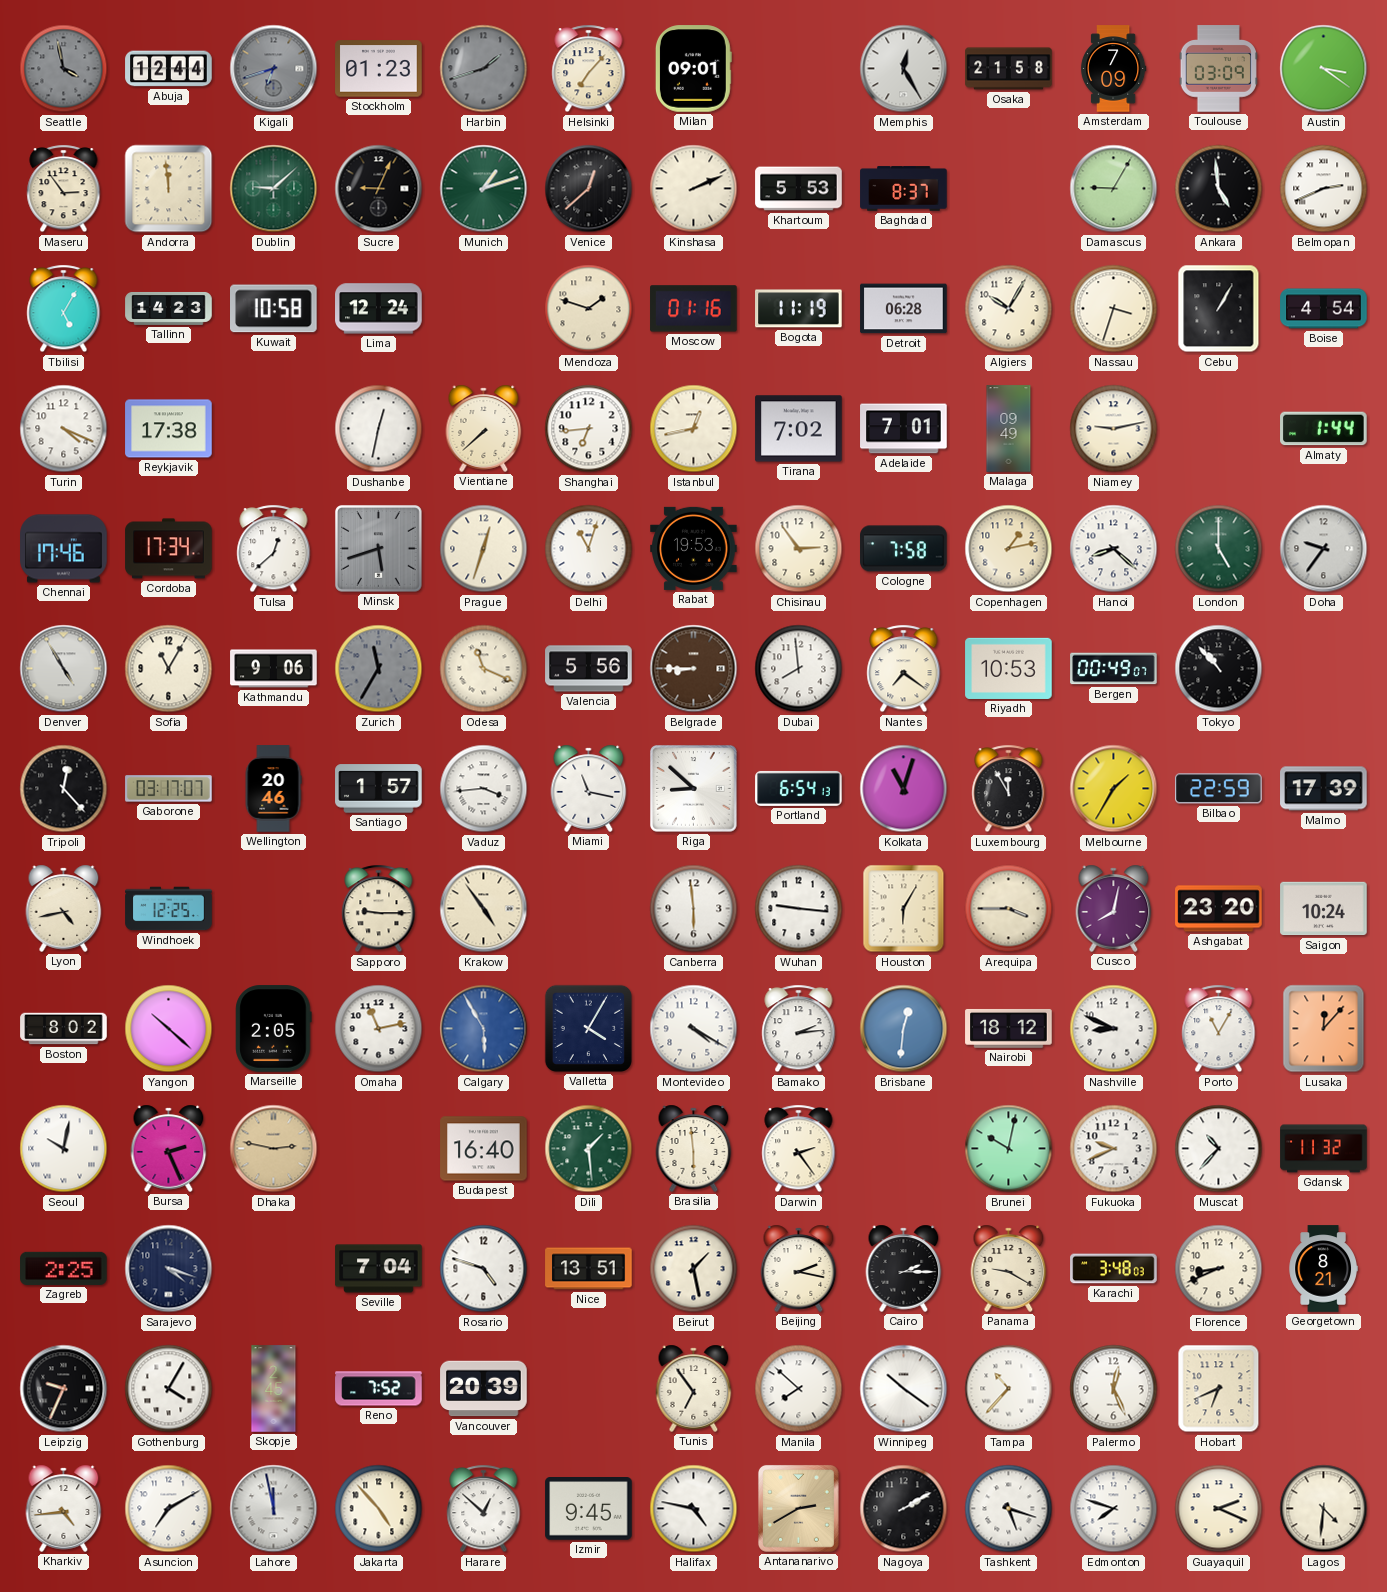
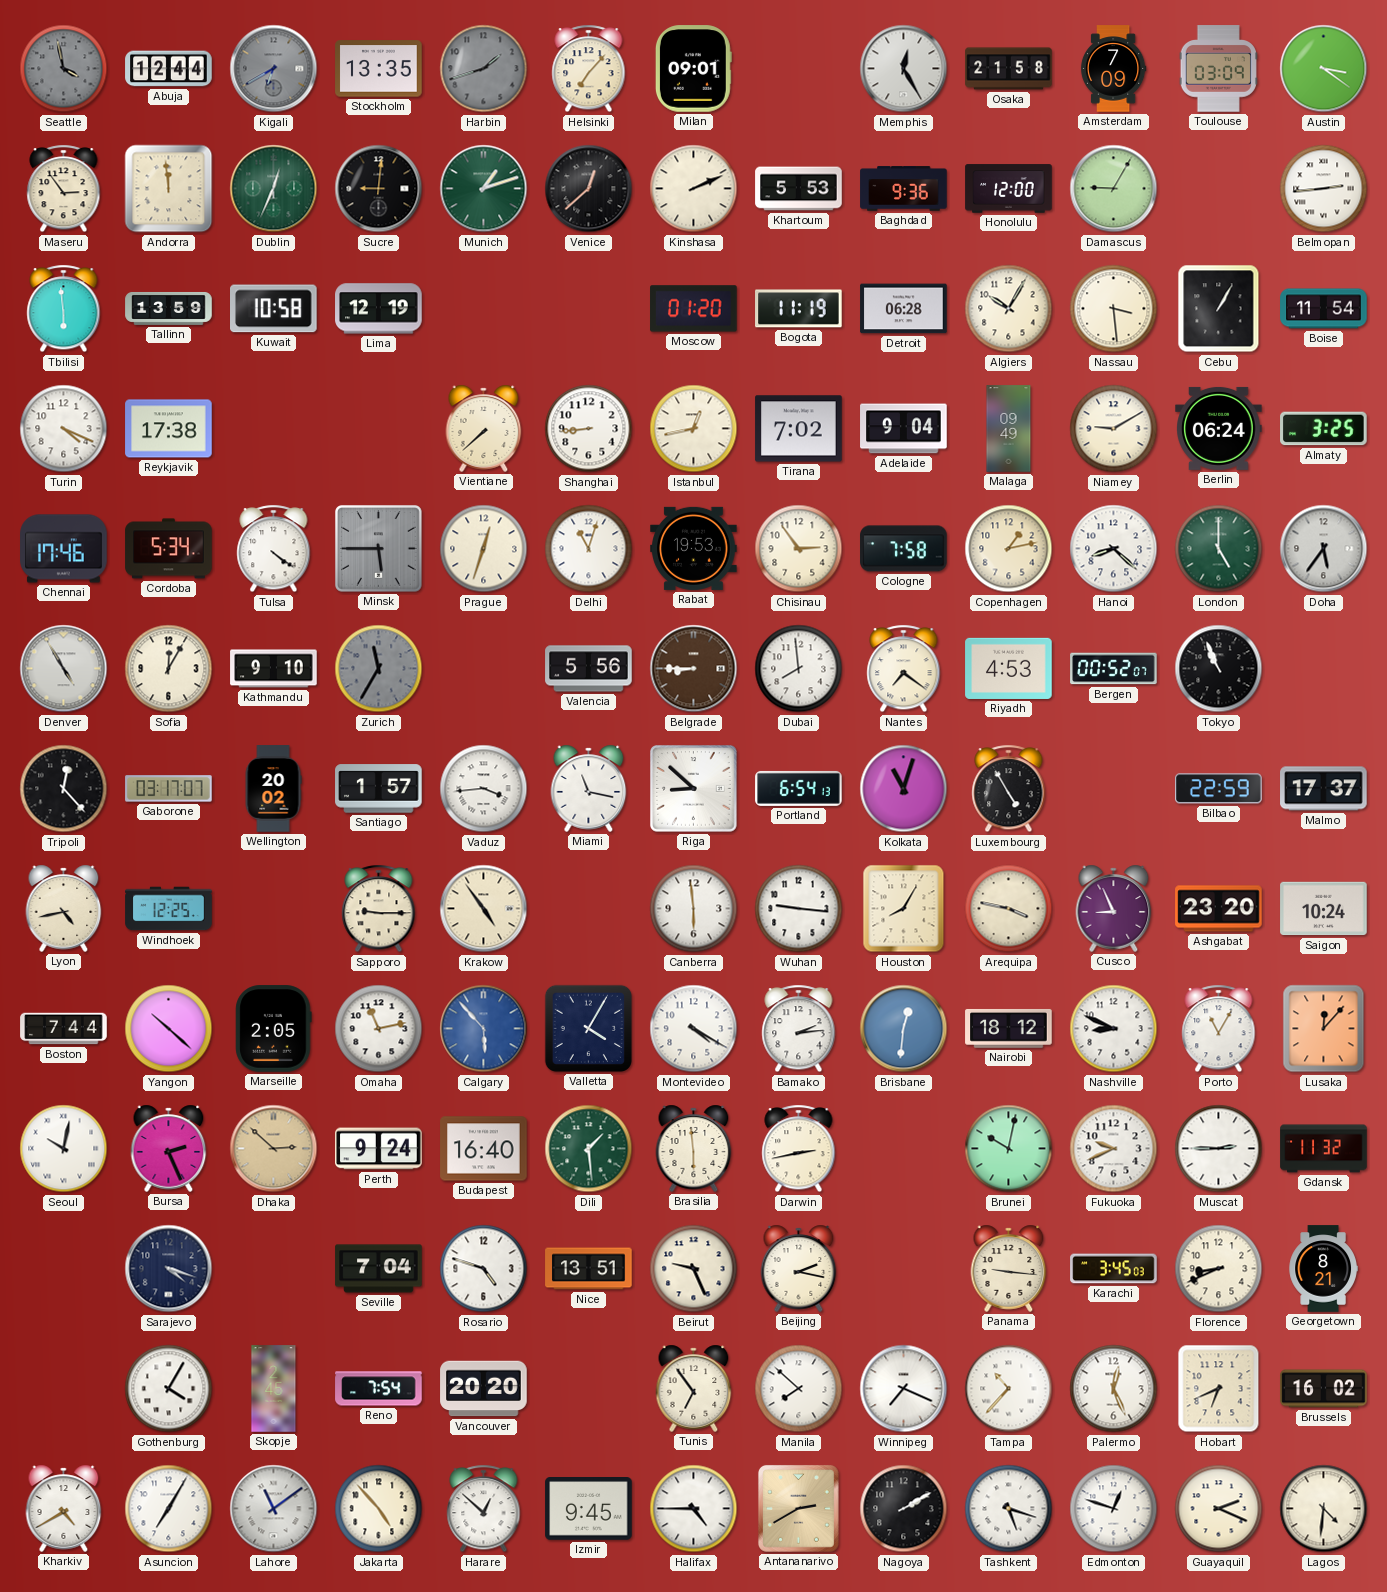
Kigali: 6:42 -> 6:40 (274, 69)
Stockholm: 01:23 -> 13:35 (379, 69)
Dublin: 9:08 -> 12:34 (274, 189)
Sucre: 9:04 -> 9:01 (379, 189)
Baghdad: 8:37 -> 9:36 (904, 189)
Honolulu: none -> 12:00 (1009, 189)
Ankara: 4:59 -> none (1219, 189)
Belmopan: 2:41 -> 2:44 (1324, 189)
Tbilisi: 5:05 -> 5:59 (64, 309)
Tallinn: 14:23 -> 13:59 (169, 308)
Lima: 12:24 -> 12:19 (379, 309)
Mendoza: 1:48 -> none (589, 309)
Moscow: 01:16 -> 01:20 (694, 309)
Nassau: 3:33 -> 3:29 (1114, 309)
Boise: 4:54 -> 11:54 (1324, 309)
Dushanbe: 12:32 -> none (379, 429)
Shanghai: 6:44 -> 8:44 (589, 429)
Adelaide: 7:01 -> 9:04 (904, 429)
Niamey: 9:13 -> 9:10 (1114, 429)
Berlin: none -> 06:24 (1219, 428)
Almaty: 1:44 -> 3:25 (1324, 429)
Cordoba: 17:34 -> 5:34 (169, 549)
Tulsa: 12:38 -> 4:21 (274, 549)
Minsk: 5:42 -> 5:45 (379, 549)
Doha: 9:36 -> 5:36 (1324, 549)
Sofia: 11:05 -> 12:05 (169, 669)
Kathmandu: 9:06 -> 9:10 (274, 669)
Odesa: 11:19 -> none (484, 669)
Riyadh: 10:53 -> 4:53 (1009, 668)
Bergen: 00:49 -> 00:52 (1114, 669)
Tokyo: 10:53 -> 10:56 (1219, 669)
Wellington: 20:46 -> 20:02 (273, 789)
Luxembourg: 11:55 -> 4:55 (1009, 789)
Melbourne: 1:35 -> none (1114, 789)
Malmo: 17:39 -> 17:37 (1324, 789)
Houston: 6:05 -> 8:05 (904, 909)
Arequipa: 3:45 -> 3:47 (1009, 909)
Cusco: 8:02 -> 8:56 (1114, 908)
Boston: 8:02 -> 7:44 (64, 1029)
Calgary: 5:55 -> 5:53 (484, 1029)
Dhaka: 2:47 -> 2:52 (274, 1149)
Perth: none -> 9:24 (379, 1149)
Darwin: 2:24 -> 2:43 (799, 1149)
Muscat: 10:37 -> 2:45 (1219, 1149)
Zagreb: 2:25 -> none (64, 1268)
Beirut: 1:28 -> 9:26 (694, 1269)
Cairo: 2:15 -> none (904, 1268)
Panama: 9:20 -> 9:16 (1009, 1268)
Karachi: 3:48 -> 3:45 (1114, 1269)
Leipzig: 9:34 -> none (64, 1389)
Reno: 7:52 -> 7:54 (379, 1389)
Vancouver: 20:39 -> 20:20 (484, 1389)
Winnipeg: 10:21 -> 7:19 (904, 1389)
Brussels: none -> 16:02 (1324, 1389)
Kharkiv: 4:44 -> 4:40 (64, 1508)
Asuncion: 7:10 -> 7:05 (169, 1509)
Lahore: 11:58 -> 11:09 (274, 1509)
Halifax: 4:47 -> 4:45 (694, 1509)
Edmonton: 7:48 -> 12:48 (1114, 1509)
